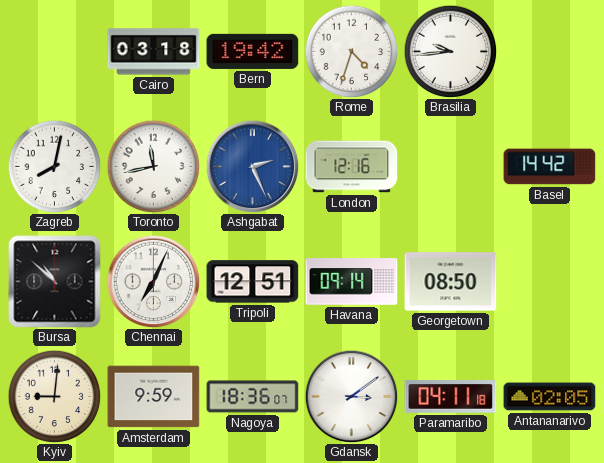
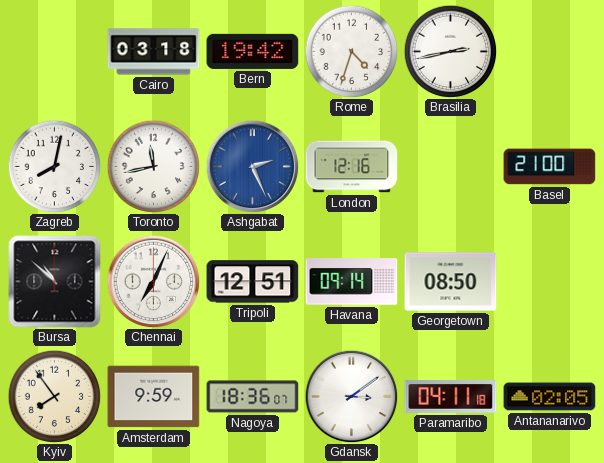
Brasilia: 9:44 -> 2:43 (450, 51)
Basel: 14:42 -> 21:00 (550, 167)
Kyiv: 9:01 -> 7:54 (54, 396)
